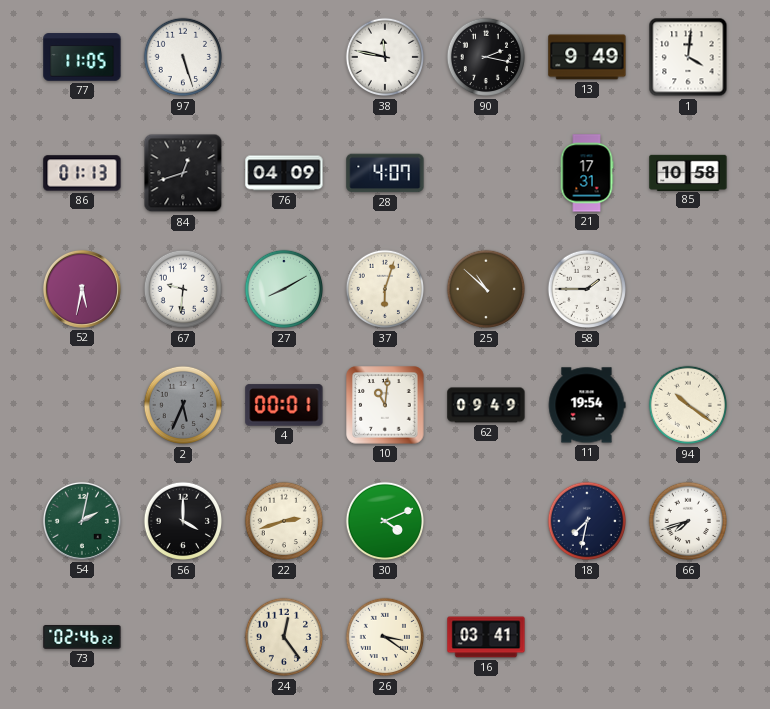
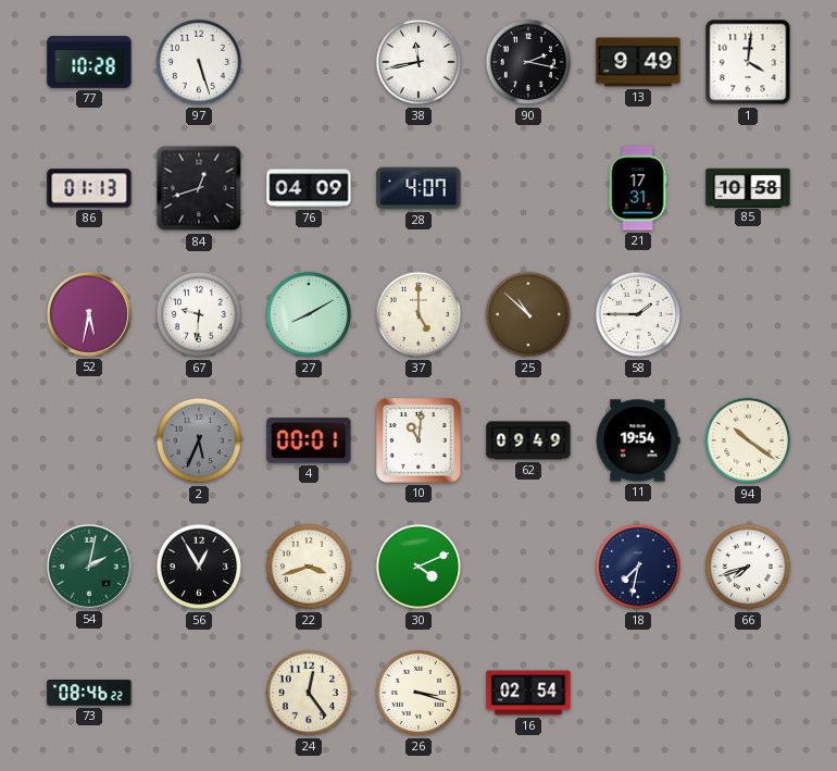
77: 11:05 -> 10:28 (89, 62)
38: 11:47 -> 11:43 (418, 62)
37: 6:03 -> 5:00 (418, 314)
56: 4:00 -> 12:55 (199, 567)
22: 2:42 -> 3:42 (309, 567)
73: 02:46 -> 08:46 (89, 693)
26: 3:21 -> 3:18 (418, 693)
16: 03:41 -> 02:54 (528, 693)
